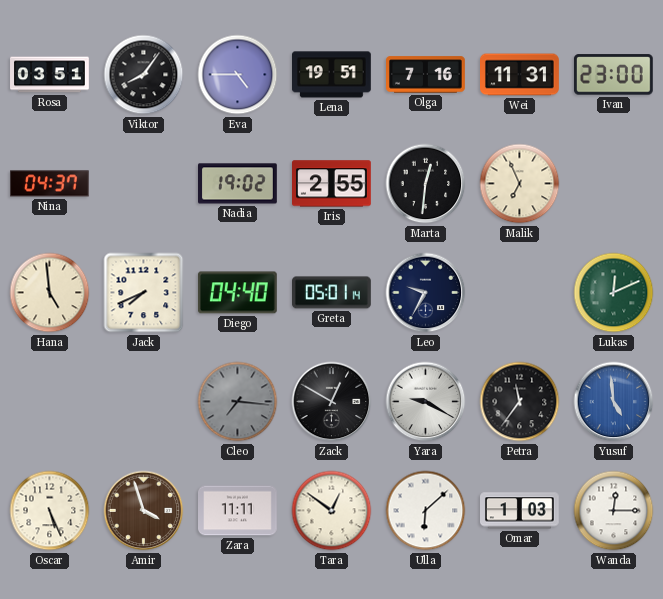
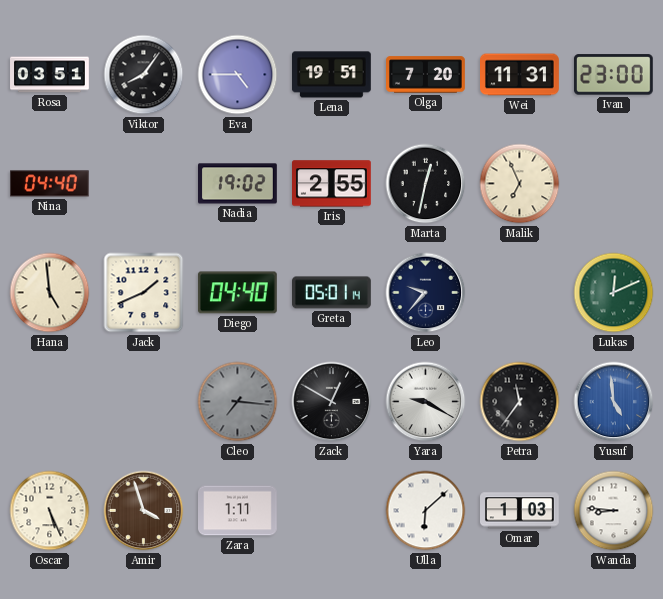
Olga: 7:16 -> 7:20 (426, 75)
Nina: 04:37 -> 04:40 (50, 184)
Marta: 12:31 -> 12:32 (426, 184)
Jack: 7:41 -> 1:41 (144, 293)
Leo: 9:35 -> 9:37 (426, 293)
Zara: 11:11 -> 1:11 (238, 511)
Tara: 12:51 -> none (332, 511)
Wanda: 12:15 -> 8:46 (614, 511)
